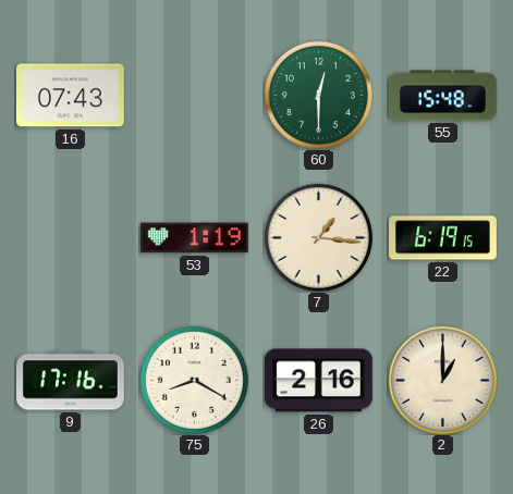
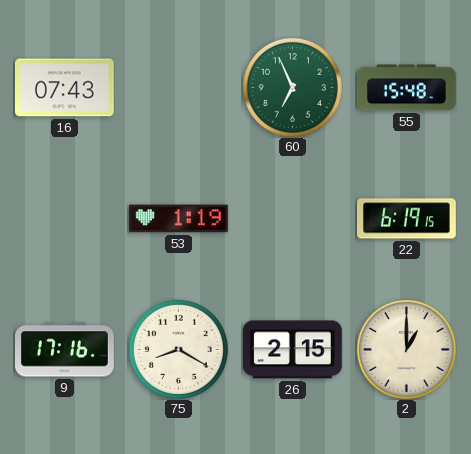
60: 12:30 -> 6:56 (292, 87)
7: 1:16 -> none (318, 237)
26: 2:16 -> 2:15 (292, 350)
